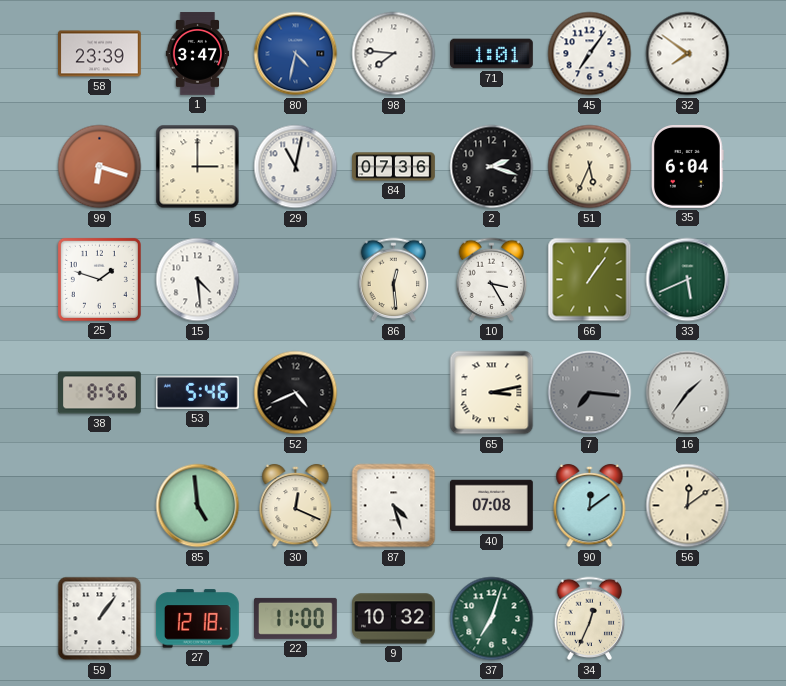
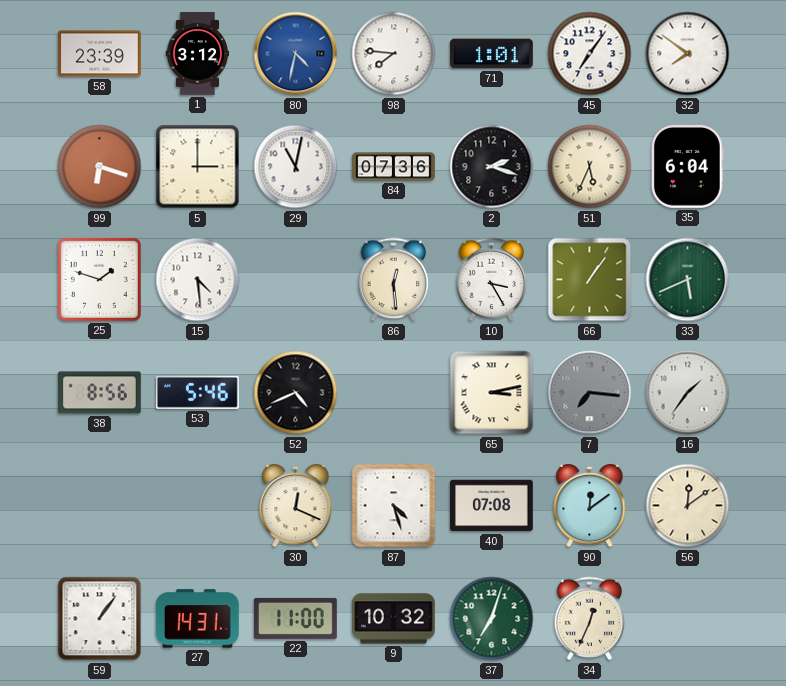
1: 3:47 -> 3:12 (198, 54)
85: 4:59 -> none (198, 506)
27: 12:18 -> 14:31 (197, 619)
